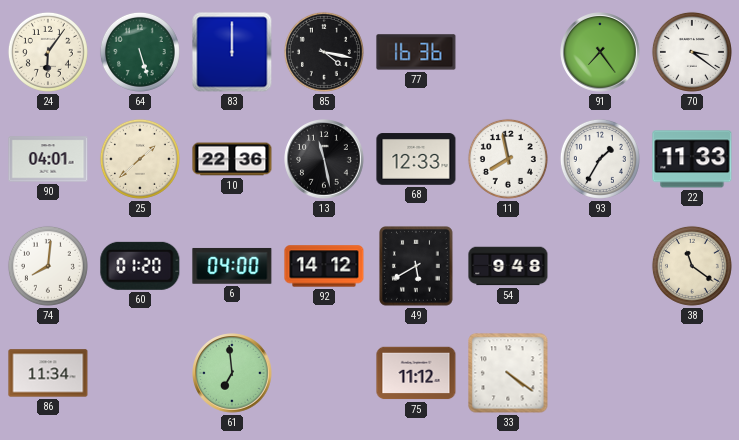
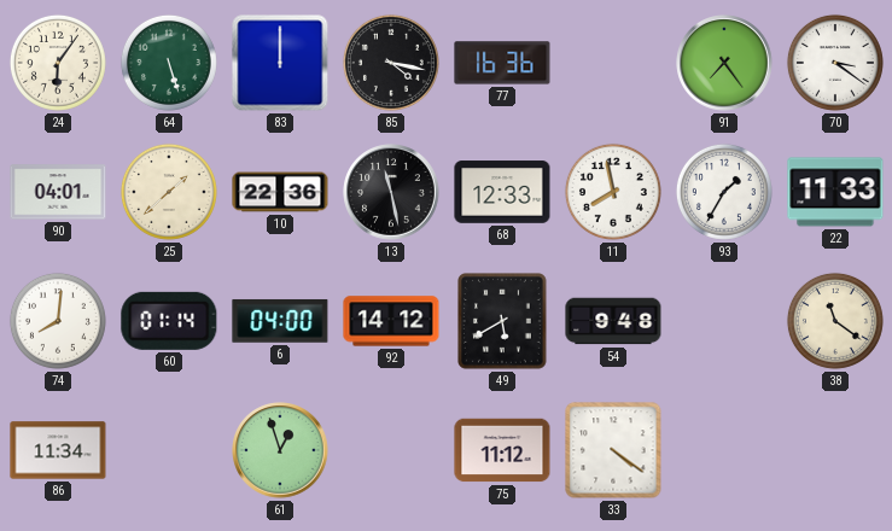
60: 01:20 -> 01:14 (169, 321)
61: 6:59 -> 12:57 (280, 450)
